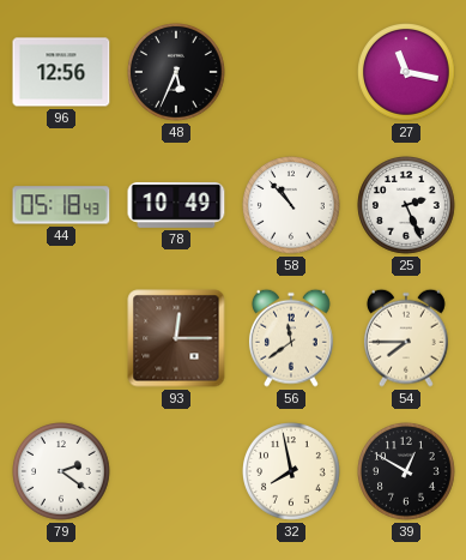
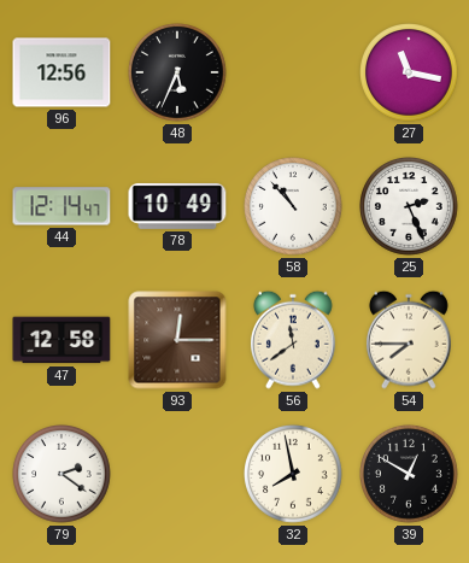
44: 05:18 -> 12:14 (61, 206)
47: none -> 12:58 (61, 340)
